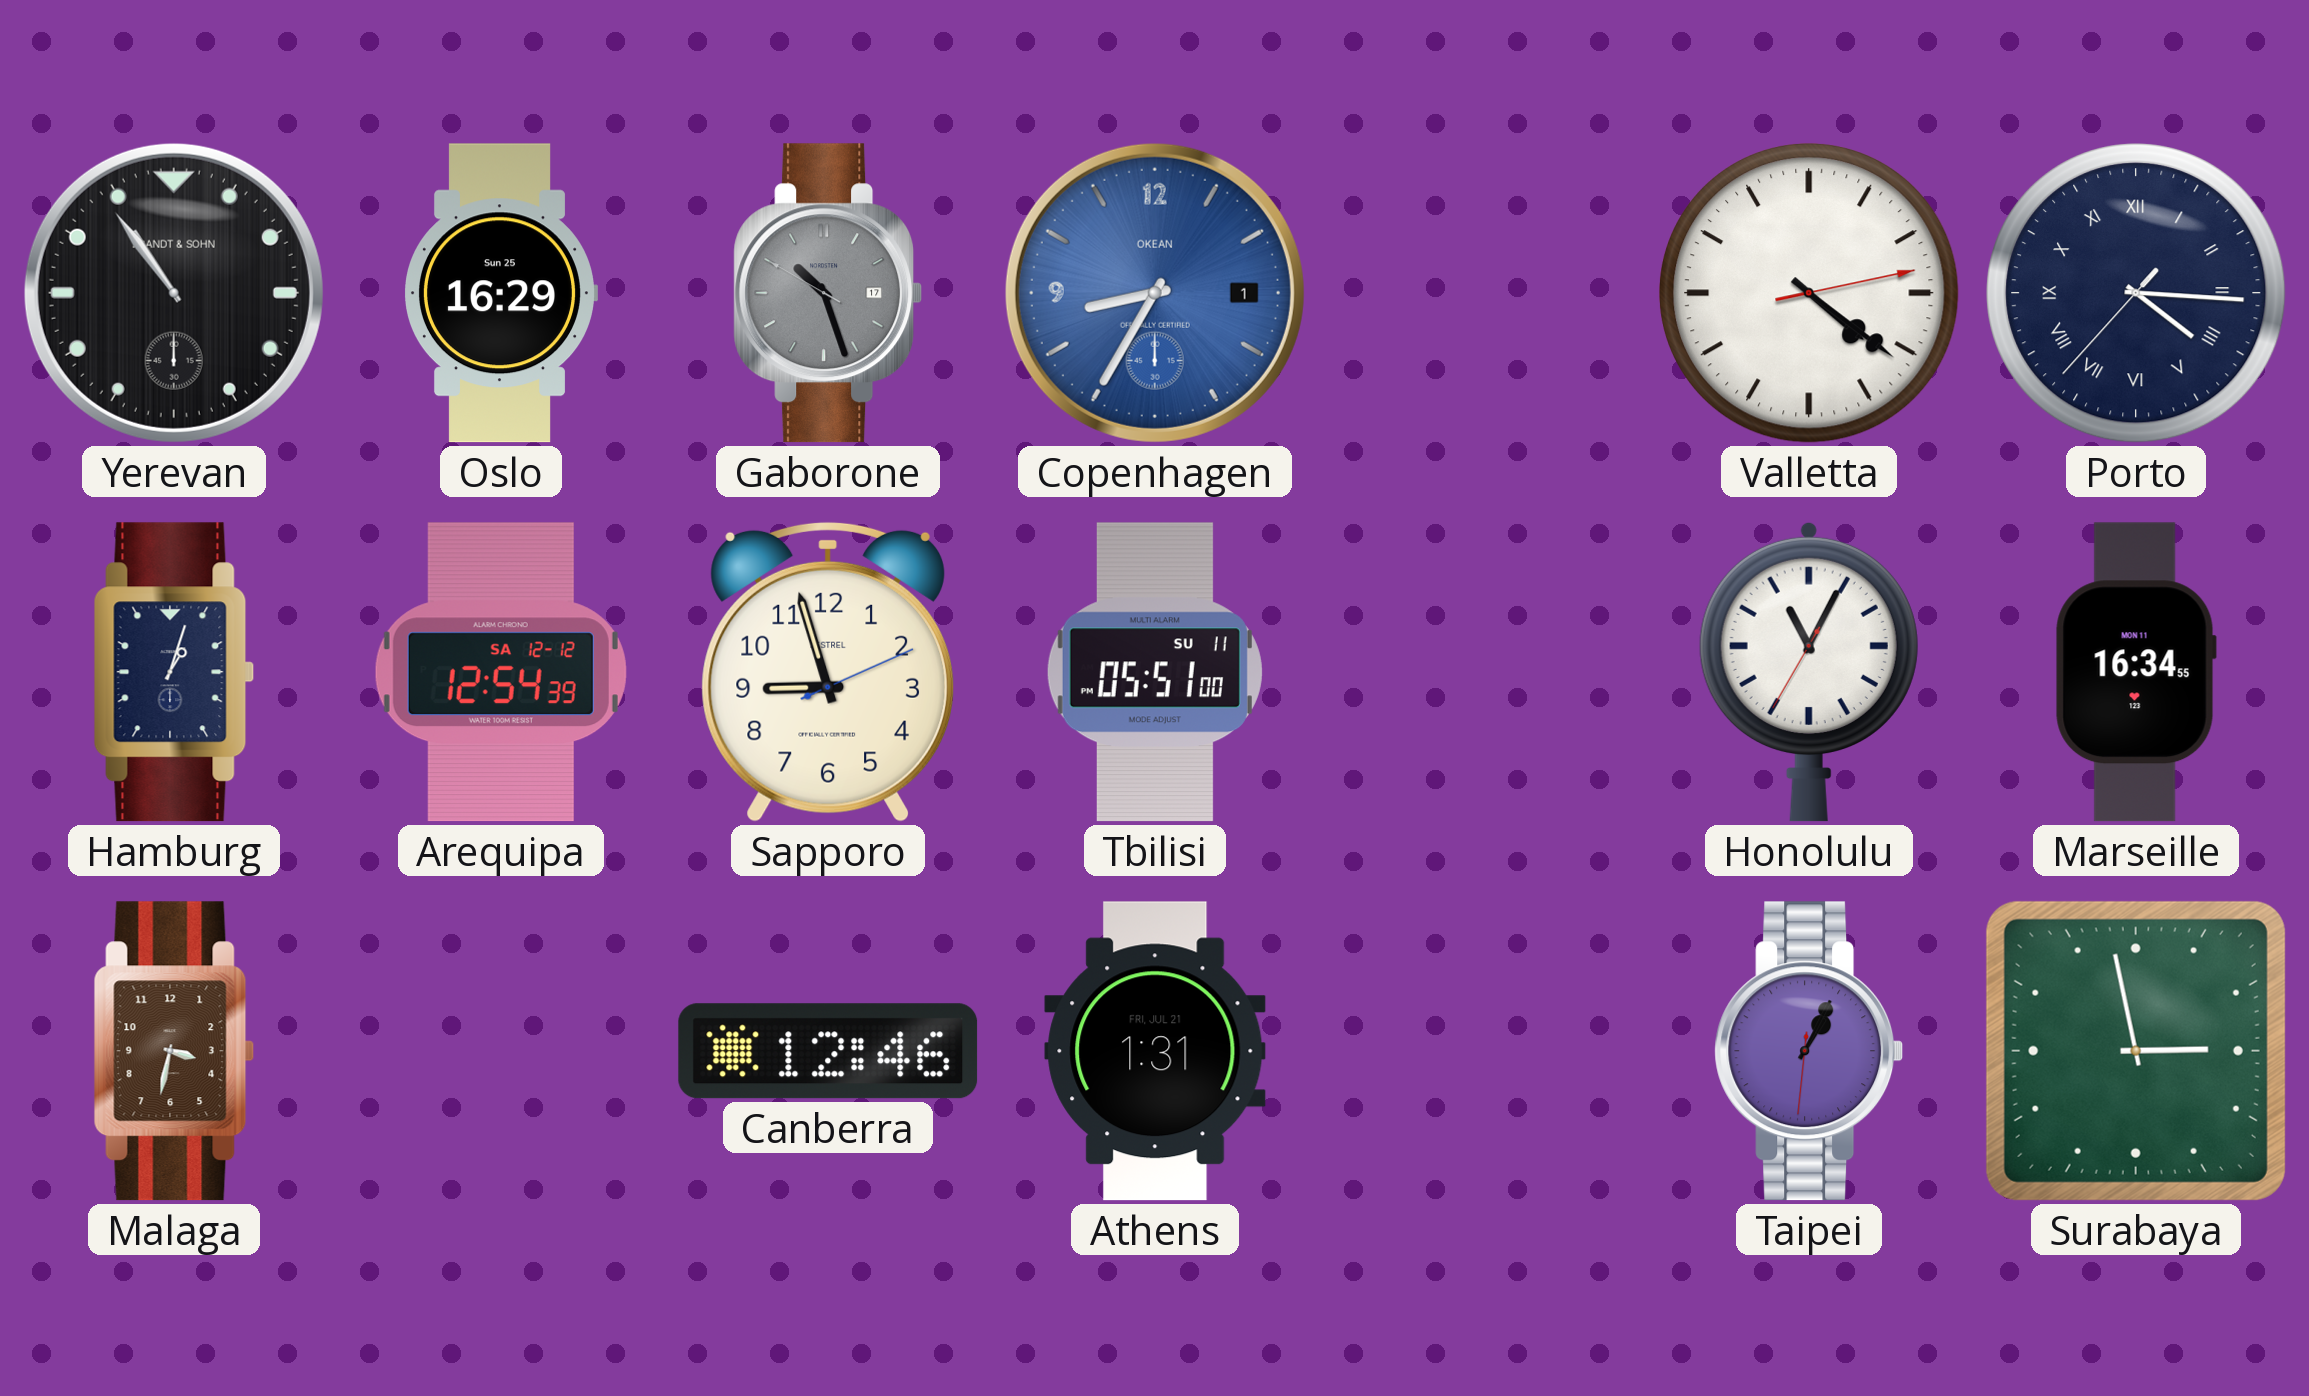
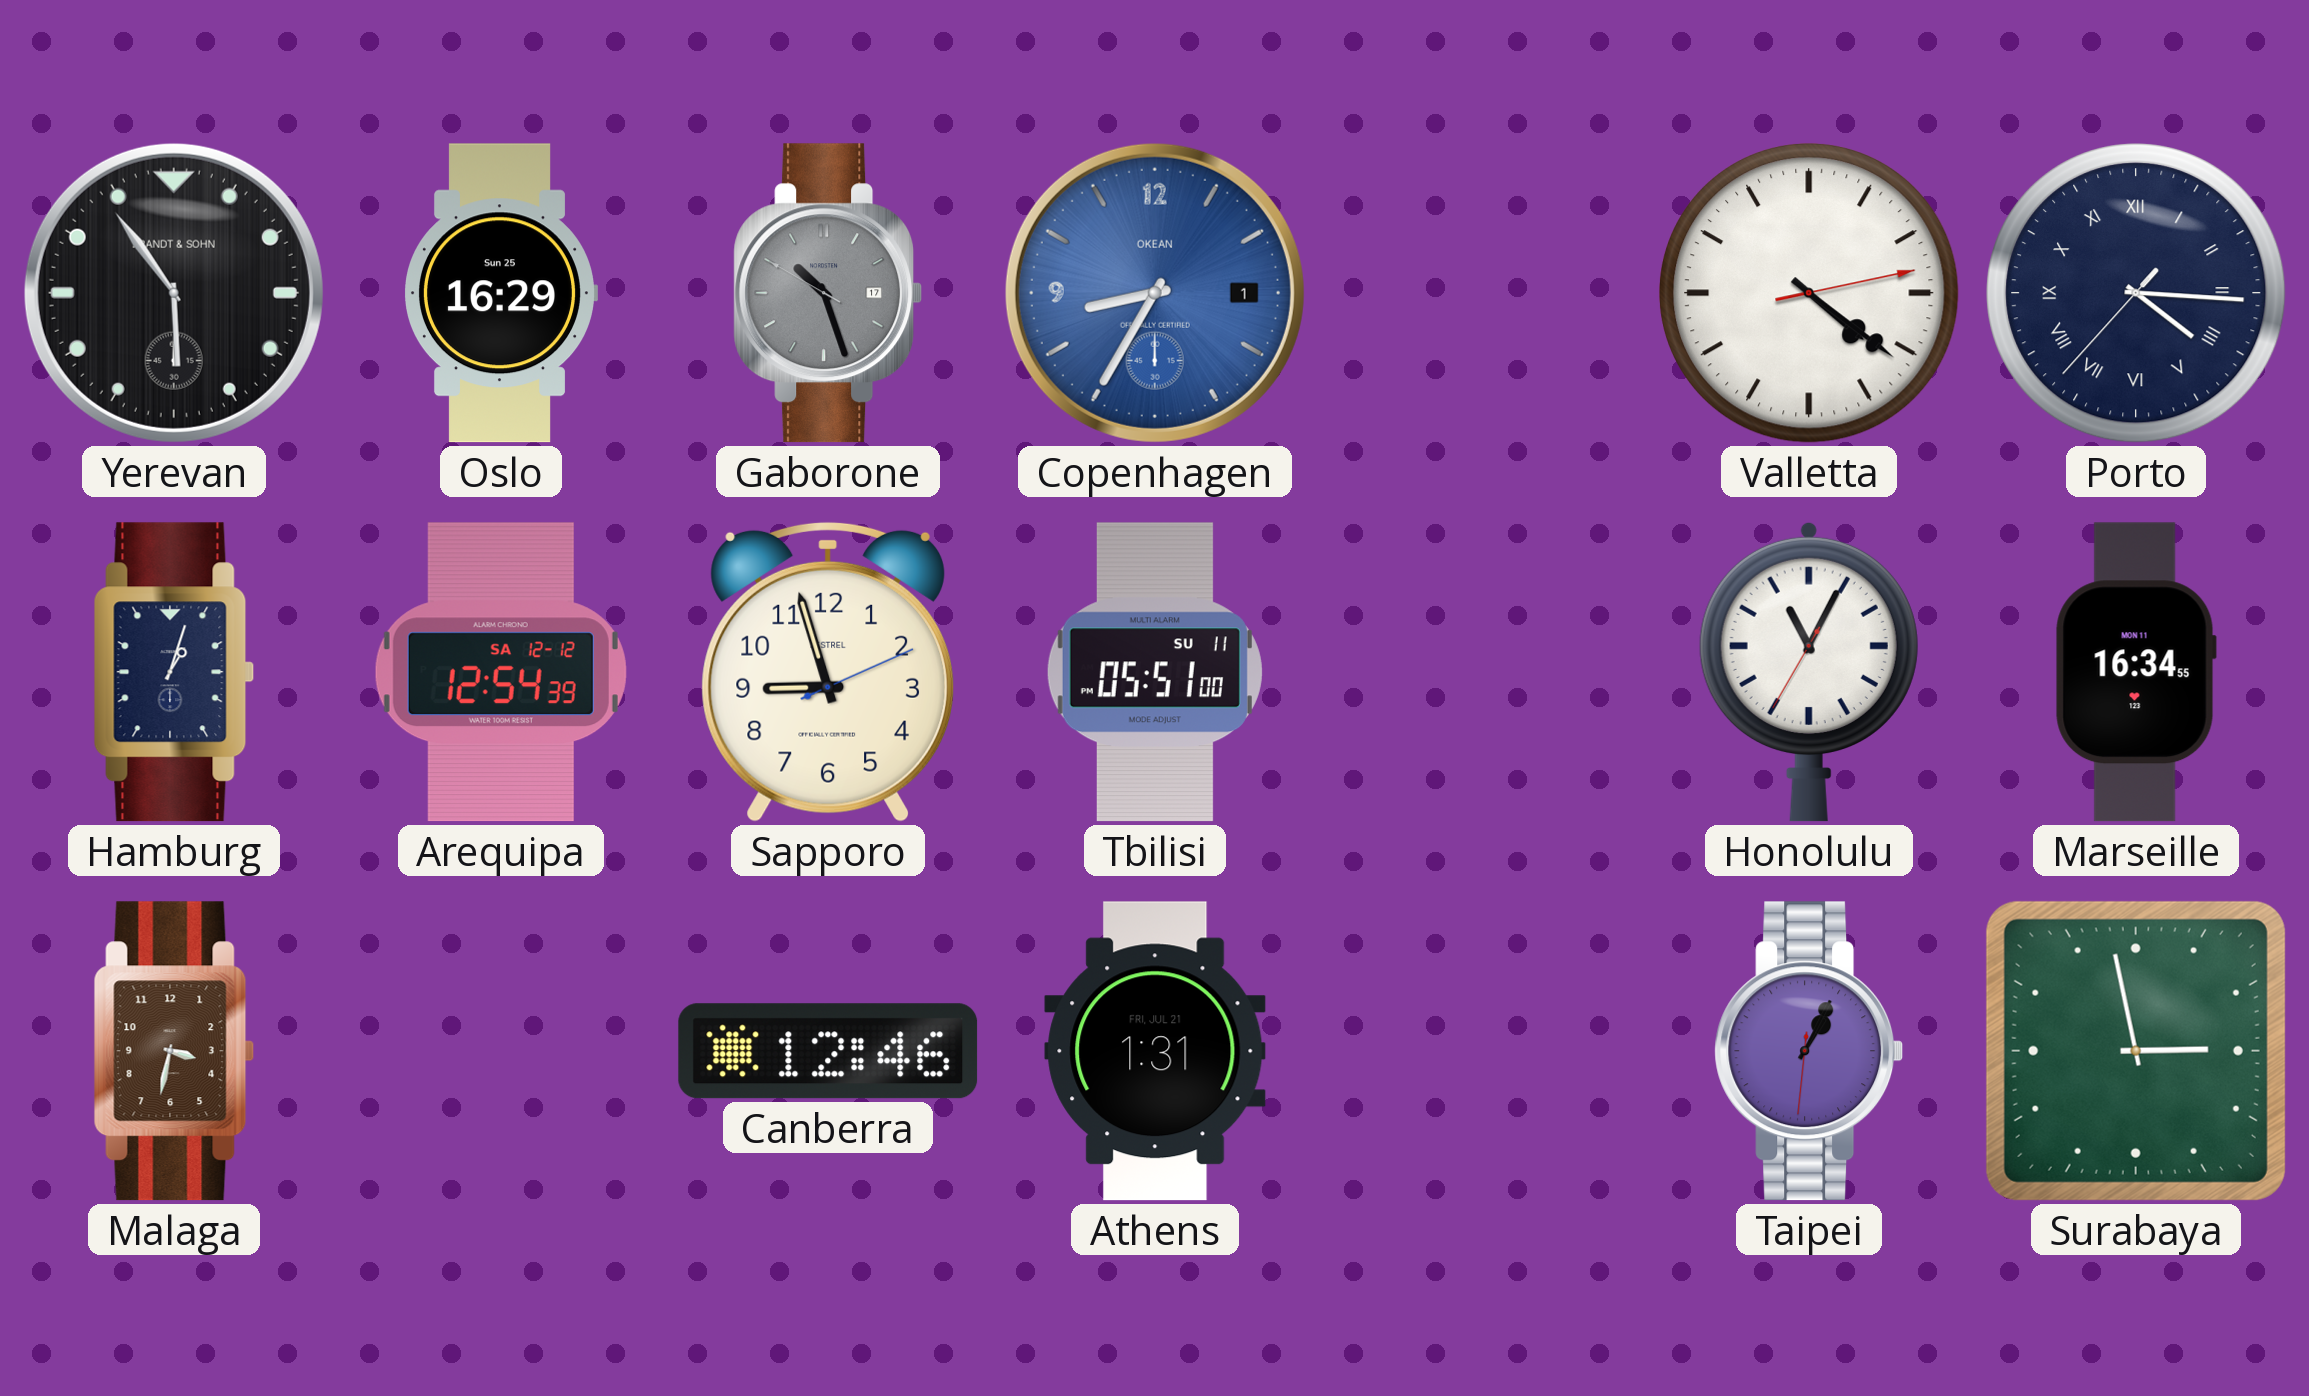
Yerevan: 10:54 -> 5:54 (174, 293)
